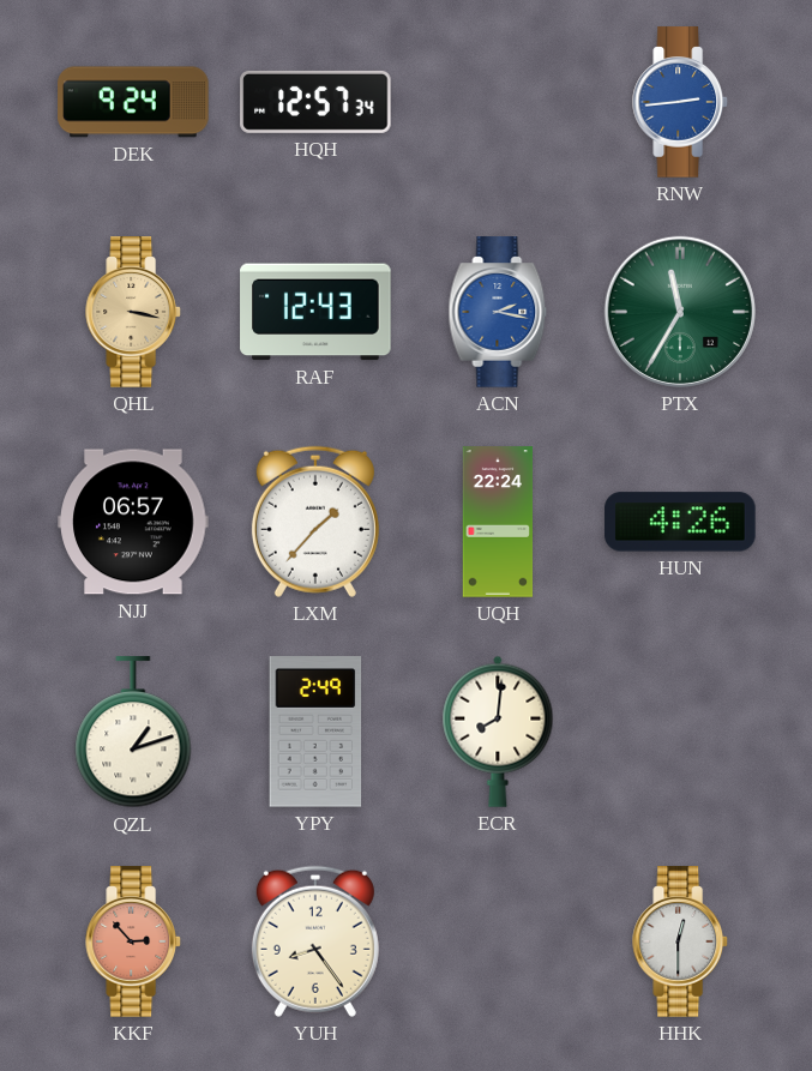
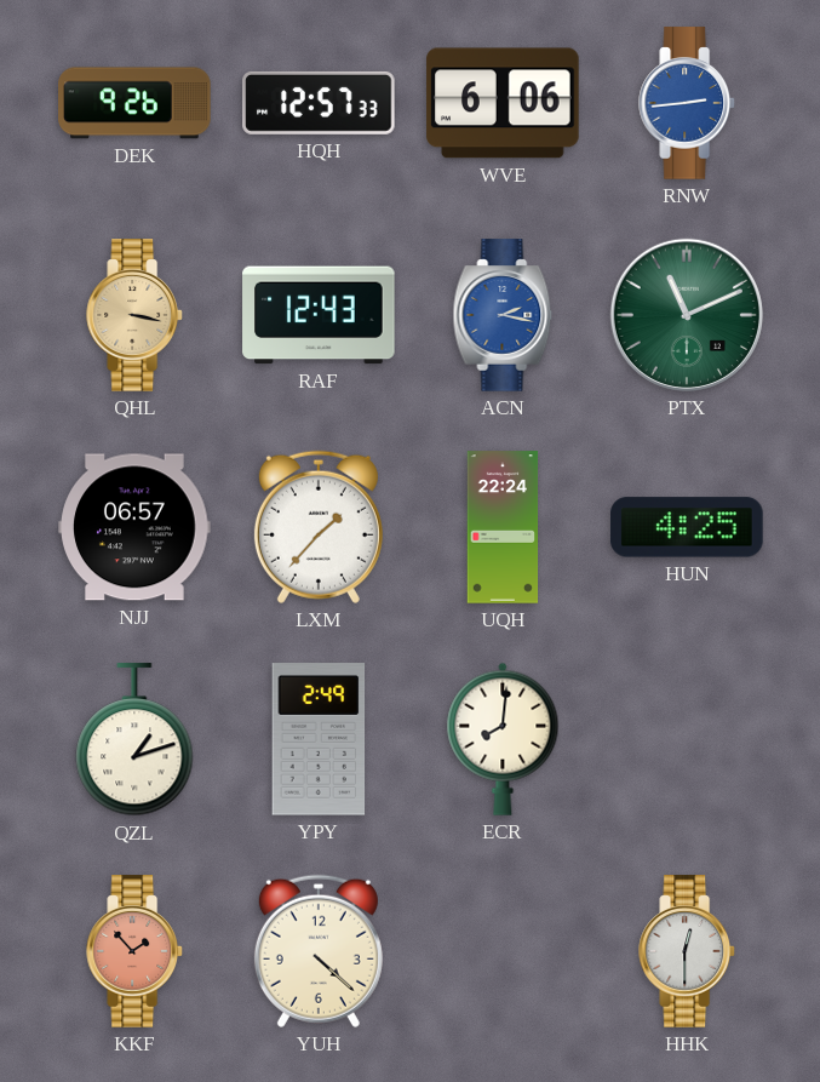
DEK: 9:24 -> 9:26 (134, 103)
HQH: 12:57:34 -> 12:57:33 (319, 103)
WVE: none -> 6:06 (503, 103)
PTX: 11:35 -> 11:11 (687, 315)
HUN: 4:26 -> 4:25 (687, 527)
KKF: 2:53 -> 1:53 (136, 951)
YUH: 8:24 -> 4:22 (319, 951)
